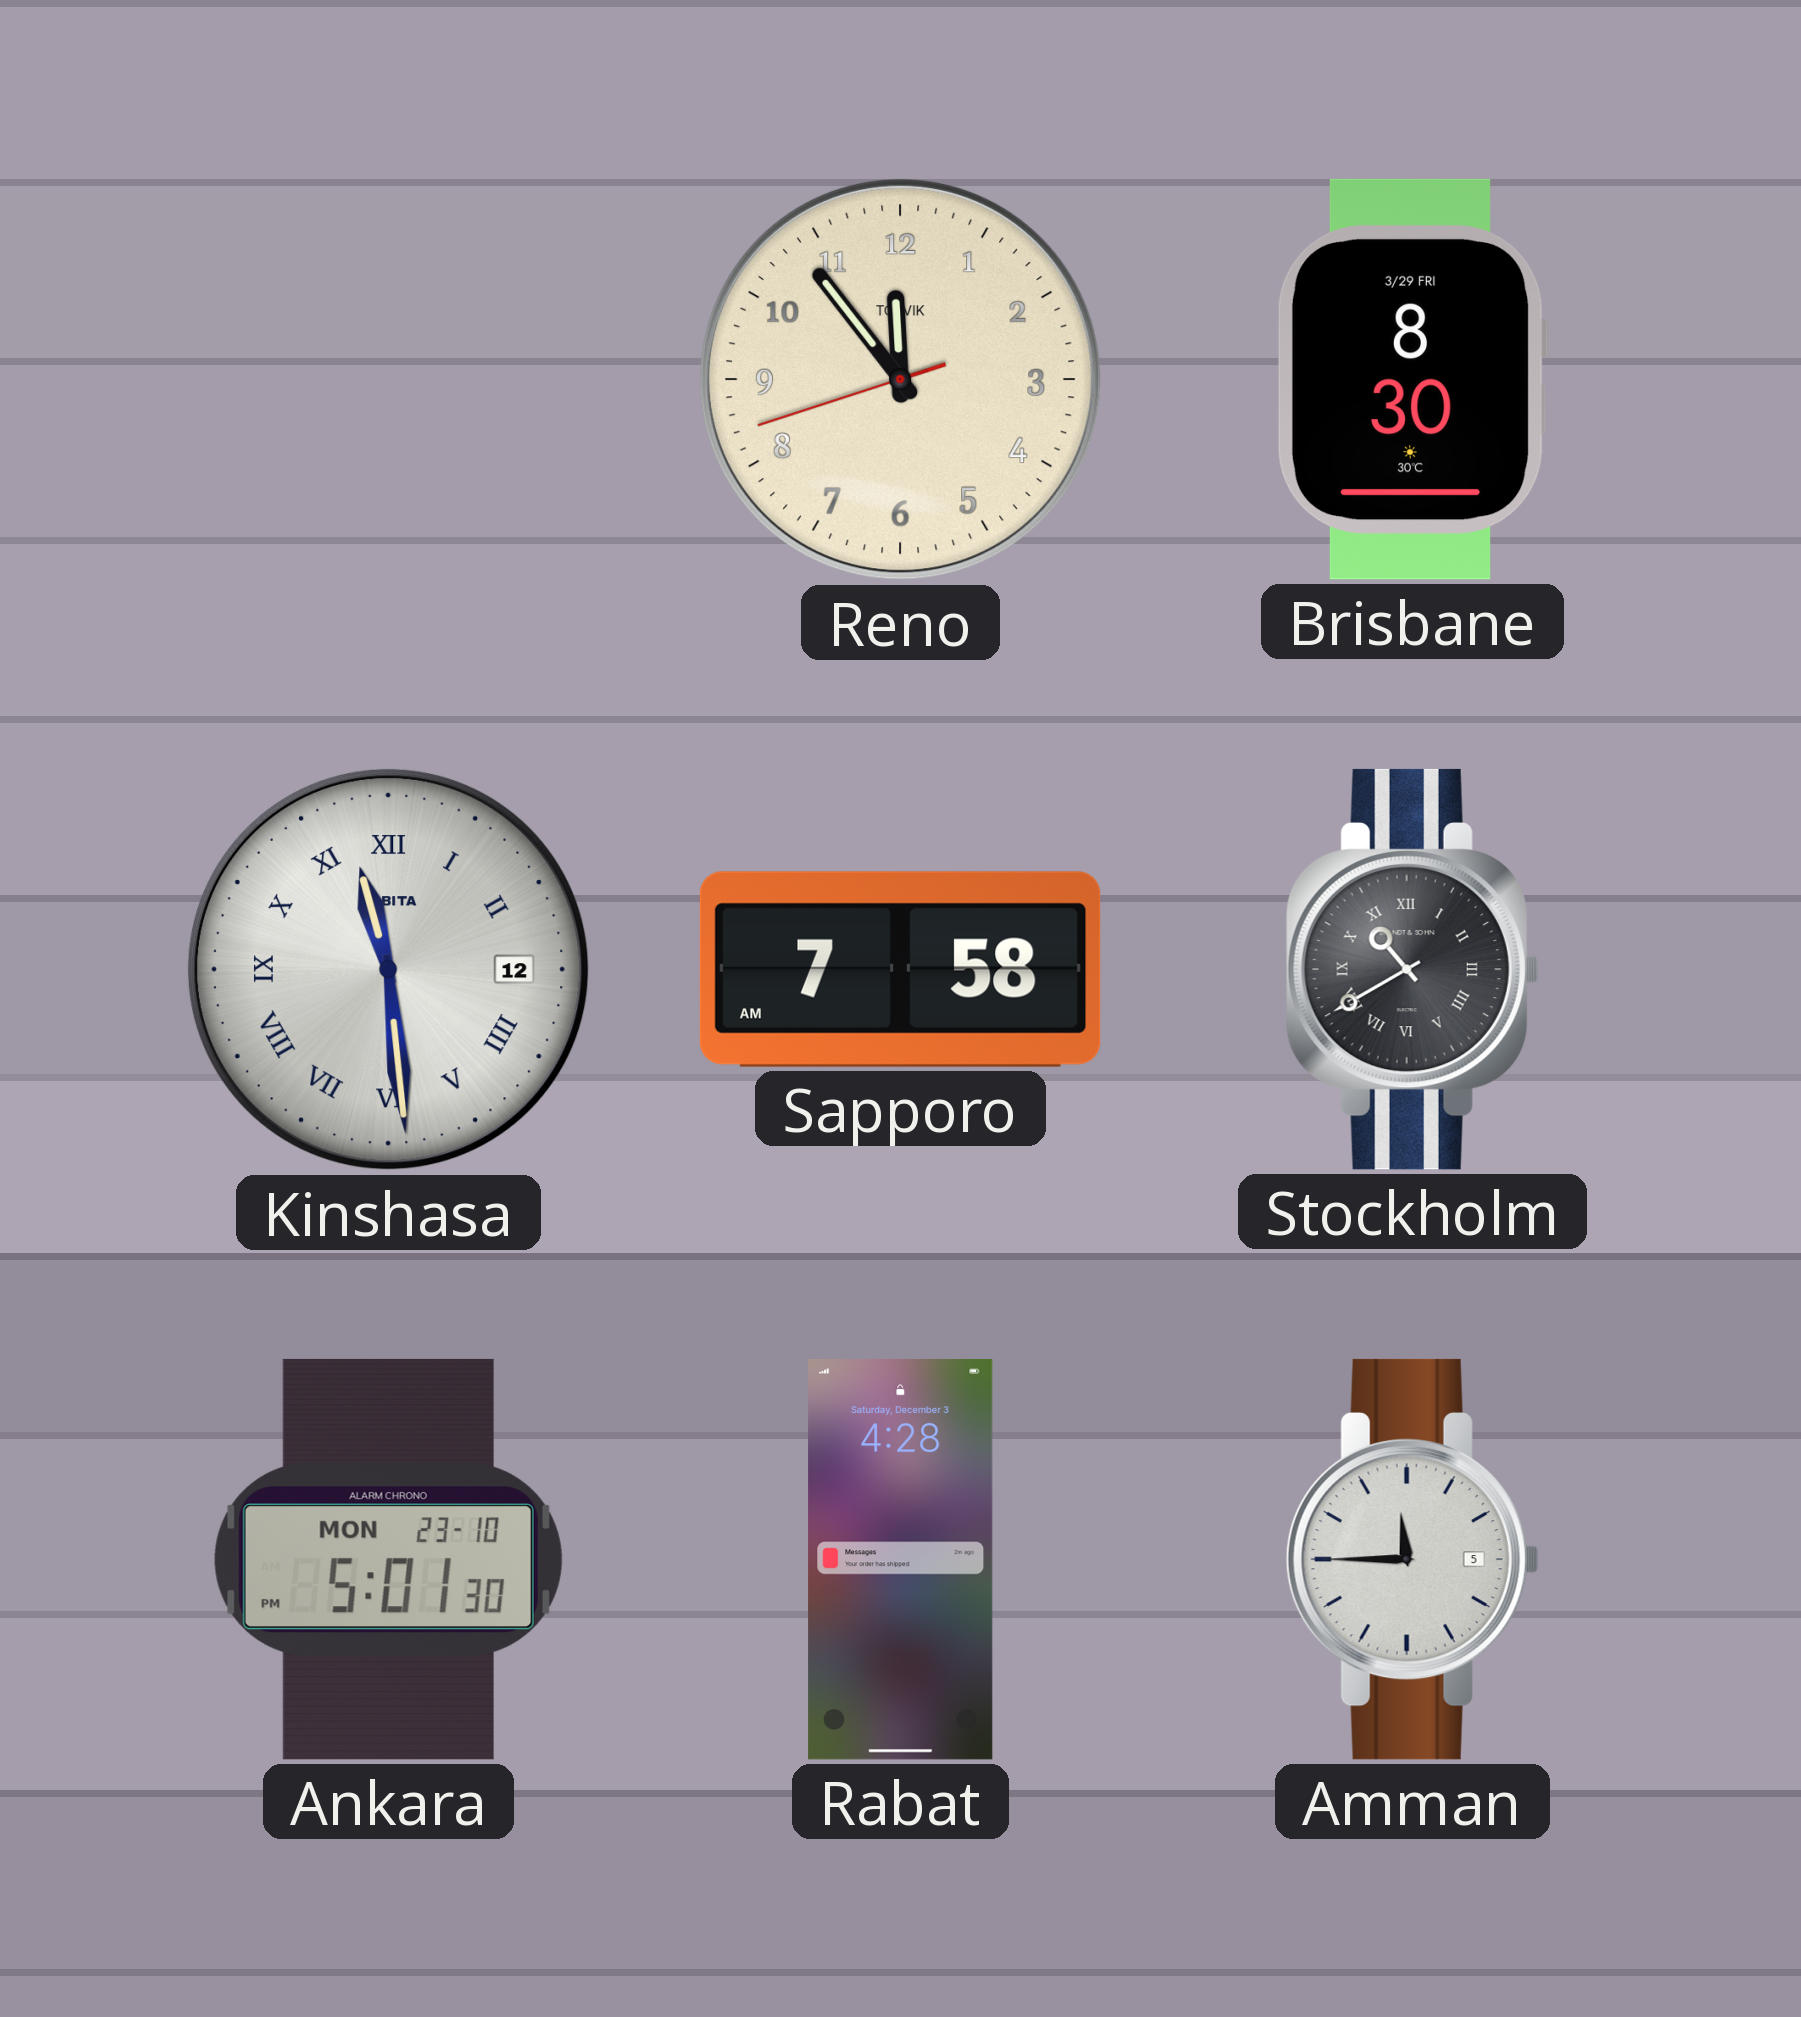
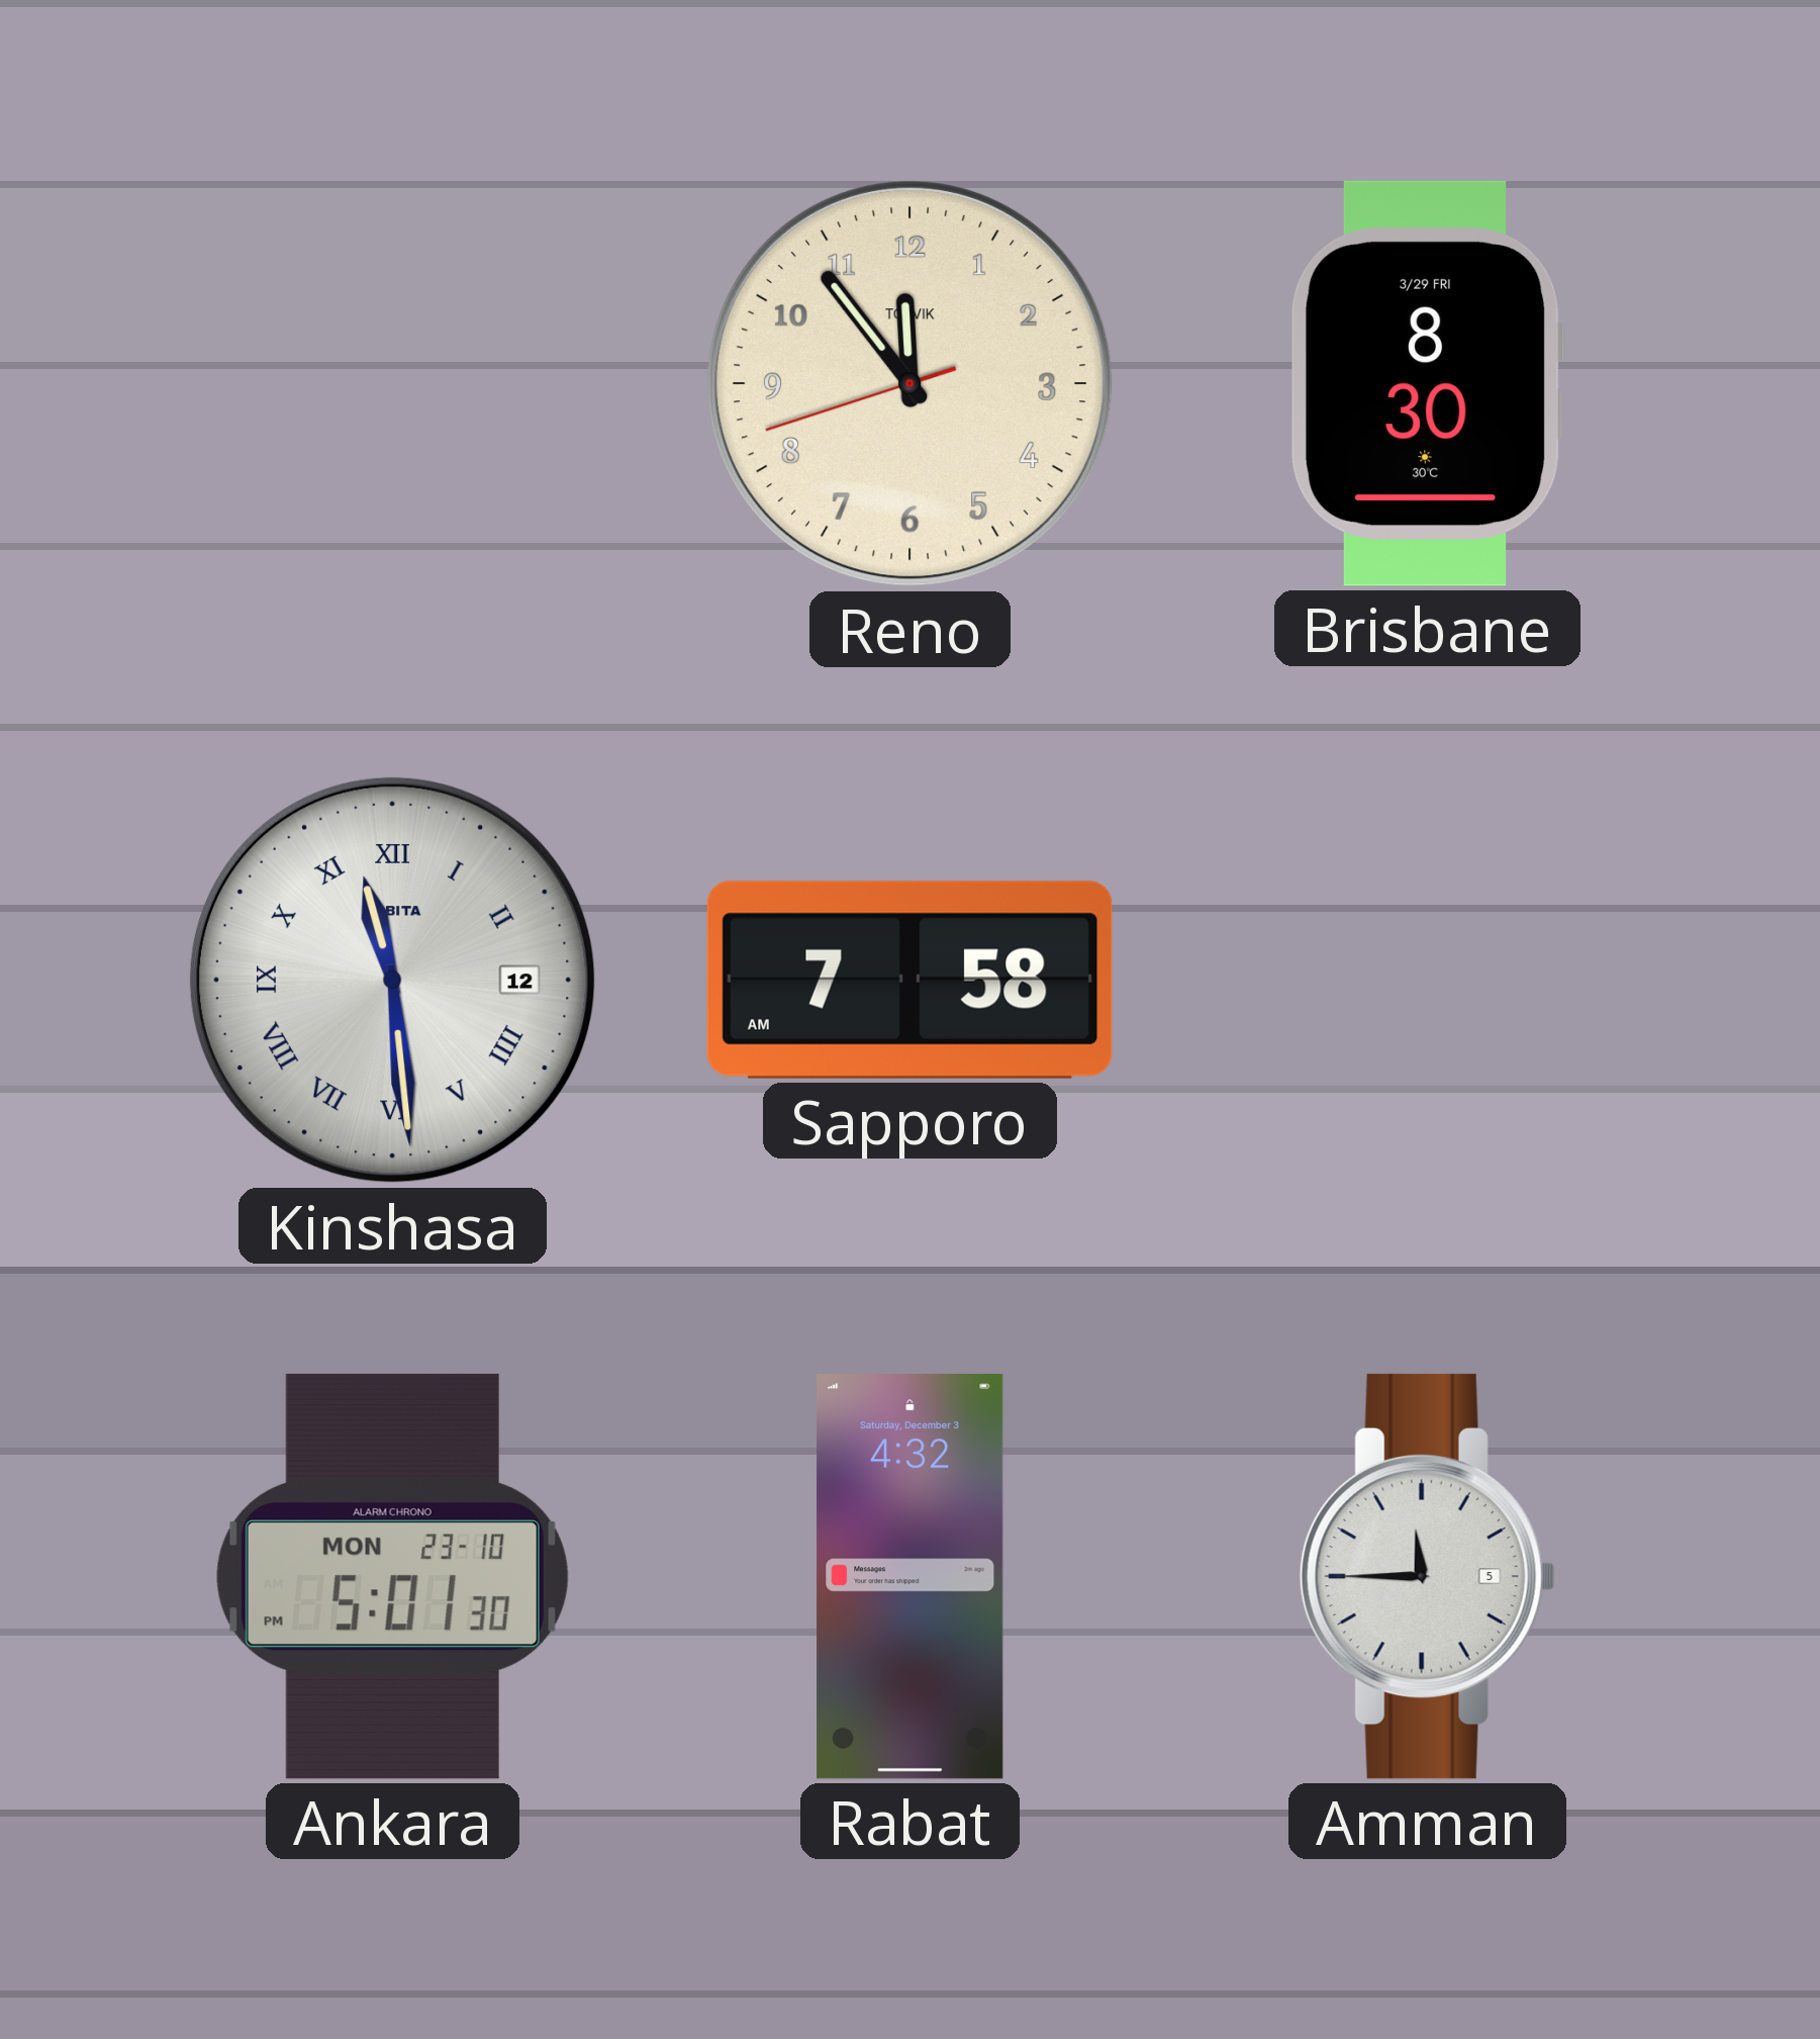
Stockholm: 10:40 -> none (1412, 969)
Rabat: 4:28 -> 4:32 (911, 1577)
